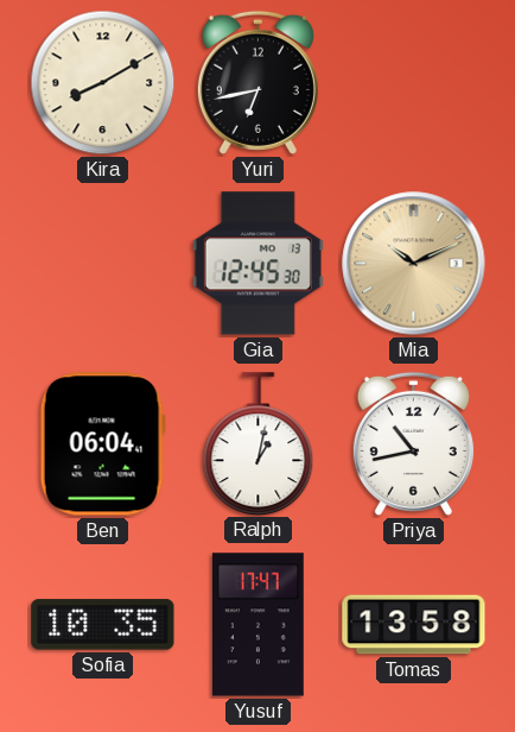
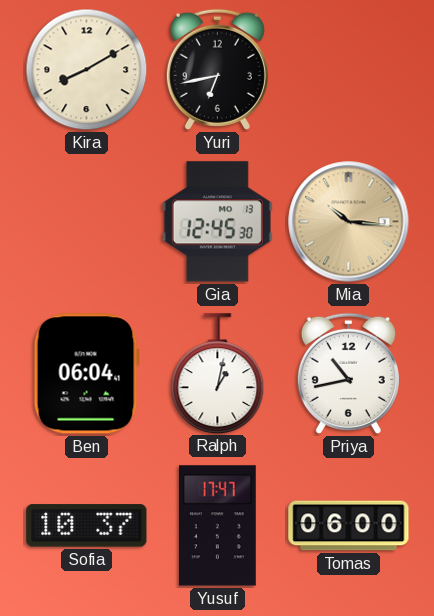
Mia: 10:11 -> 10:16 (349, 222)
Sofia: 10:35 -> 10:37 (87, 526)
Tomas: 13:58 -> 06:00 (349, 526)
